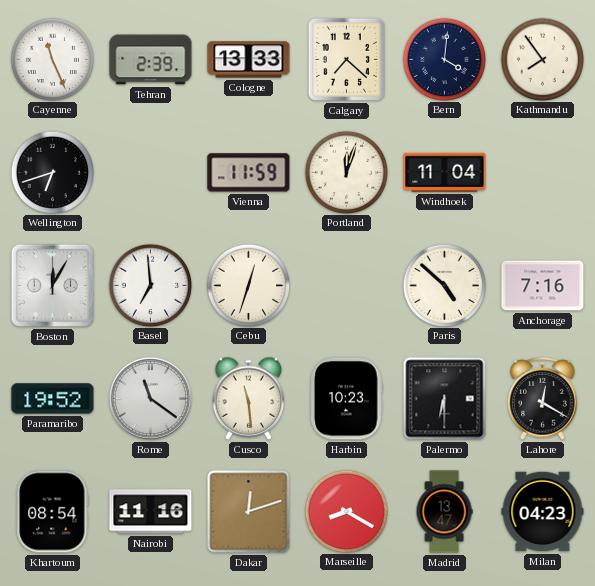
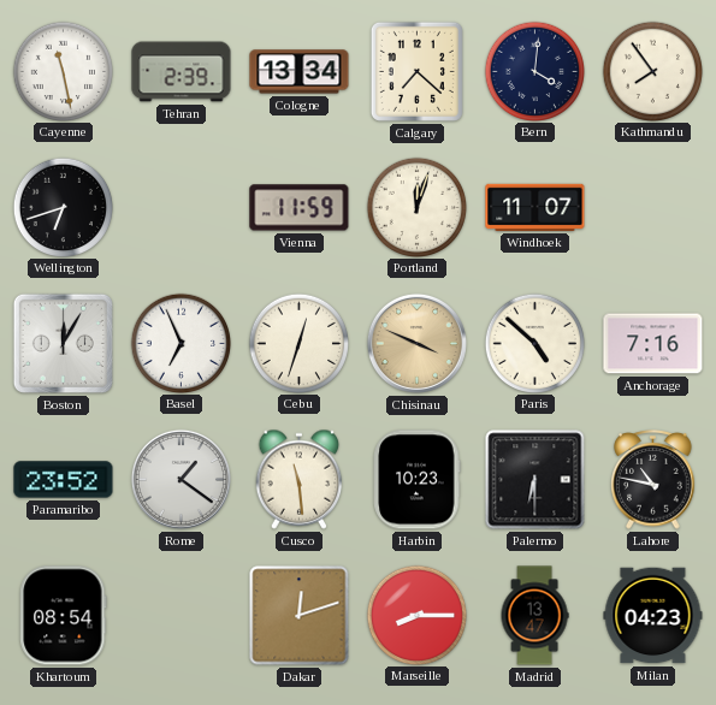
Cayenne: 11:26 -> 11:28 (63, 71)
Cologne: 13:33 -> 13:34 (300, 72)
Windhoek: 11:04 -> 11:07 (535, 207)
Basel: 6:59 -> 6:56 (181, 343)
Chisinau: none -> 3:49 (416, 343)
Paramaribo: 19:52 -> 23:52 (64, 480)
Rome: 11:21 -> 1:21 (181, 479)
Lahore: 12:20 -> 10:47 (653, 480)
Nairobi: 11:16 -> none (151, 512)
Marseille: 8:20 -> 8:15 (416, 615)
